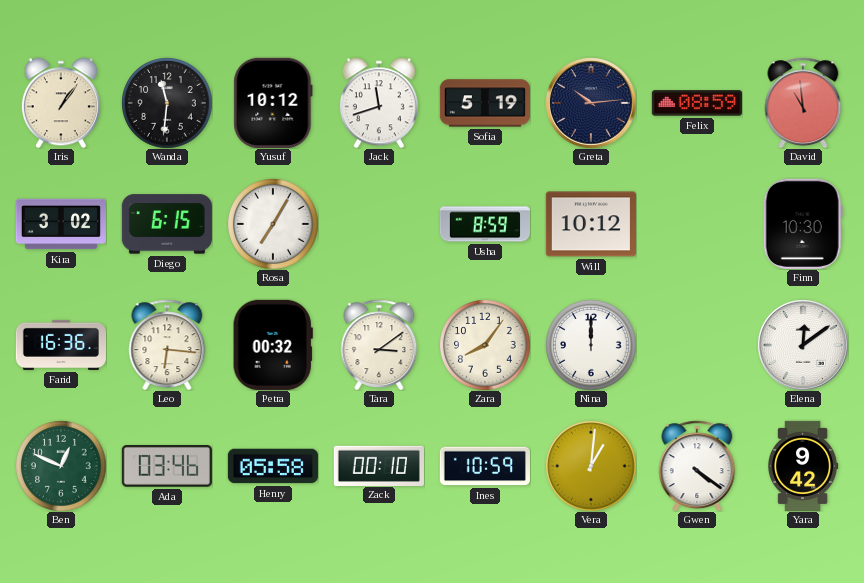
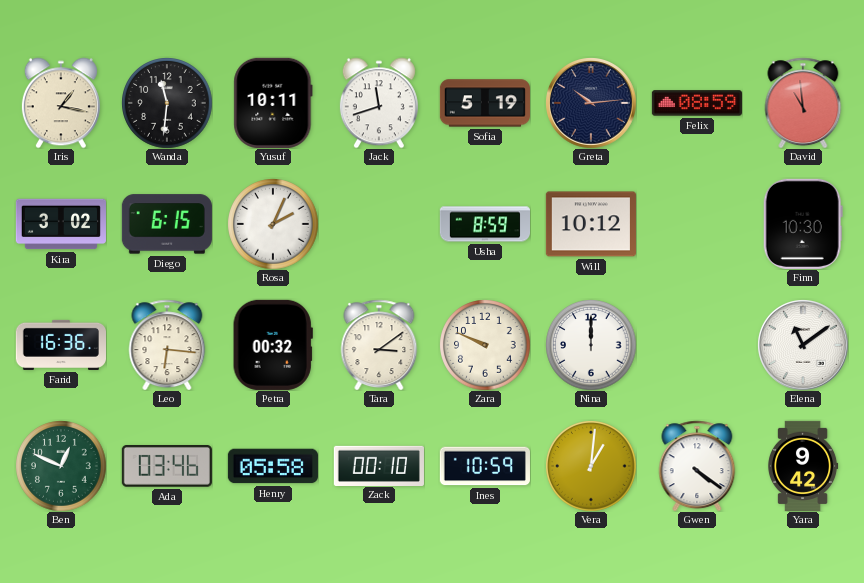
Iris: 1:06 -> 1:17 (61, 103)
Yusuf: 10:12 -> 10:11 (273, 103)
Rosa: 7:05 -> 2:04 (273, 224)
Zara: 8:06 -> 9:49 (485, 345)
Elena: 12:09 -> 11:09 (803, 345)
